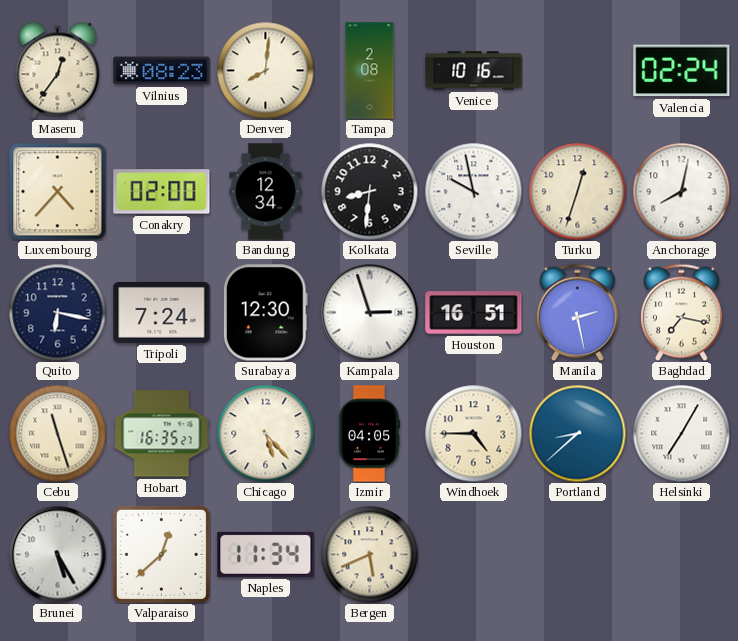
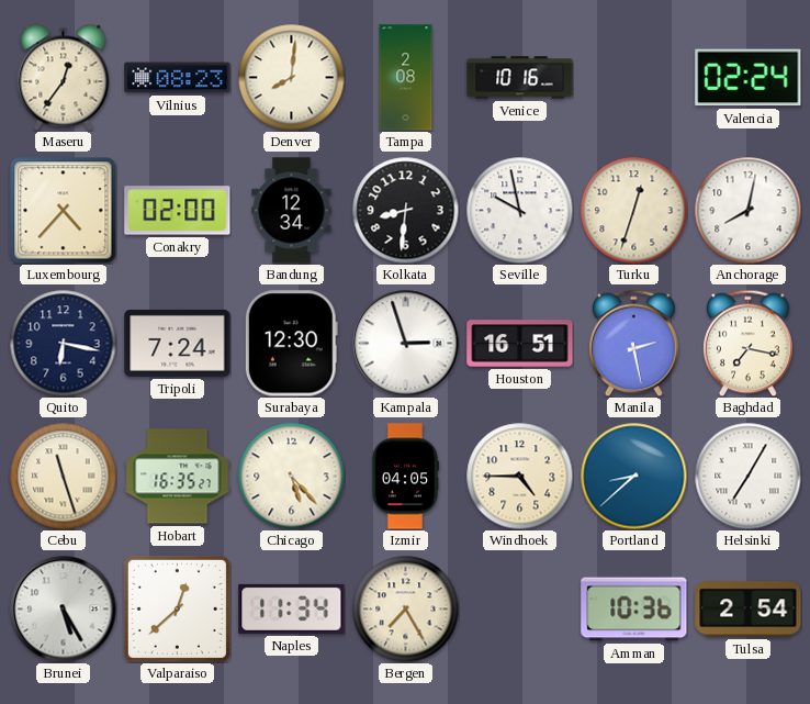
Bergen: 5:41 -> 7:25 (405, 608)
Amman: none -> 10:36 (634, 610)
Tulsa: none -> 2:54 (749, 610)
